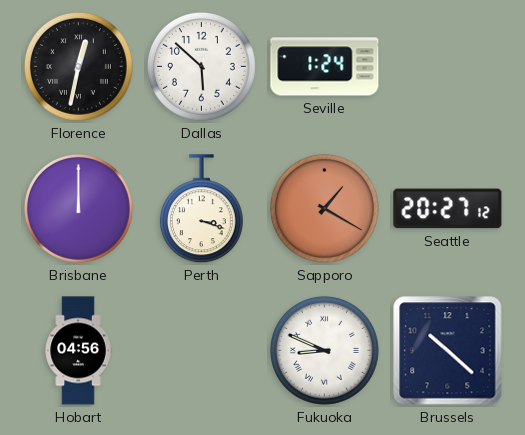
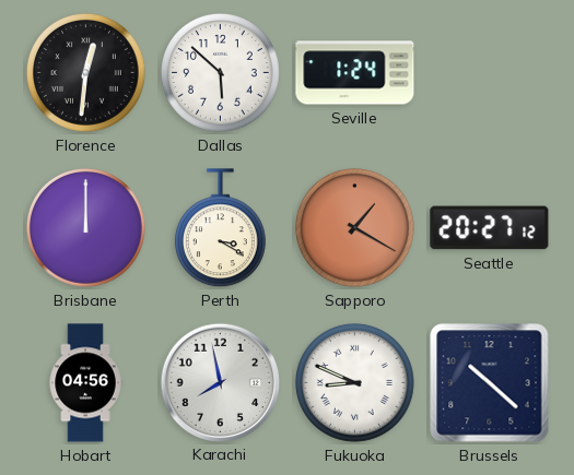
Florence: 12:32 -> 12:31 (85, 72)
Perth: 3:18 -> 3:20 (220, 228)
Karachi: none -> 7:58 (220, 382)
